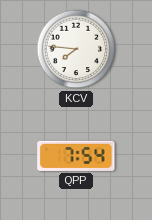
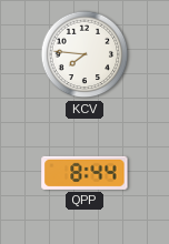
QPP: 7:54 -> 8:44 (84, 173)
